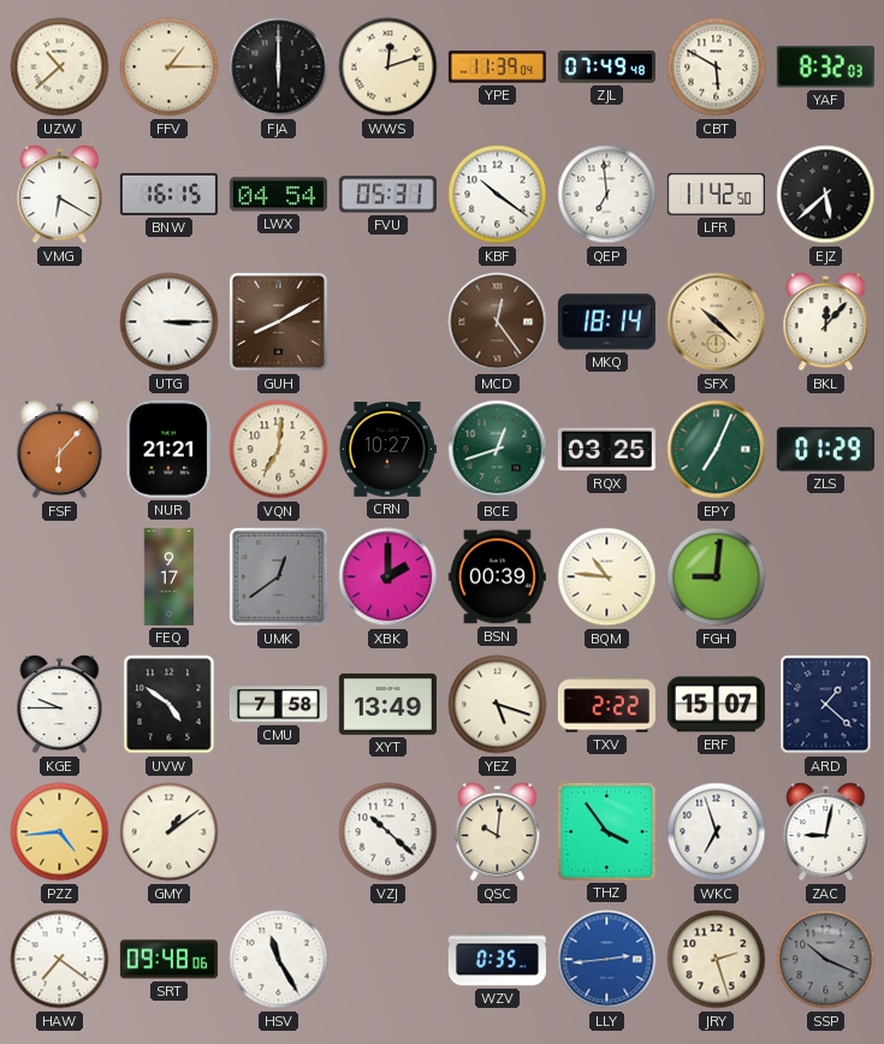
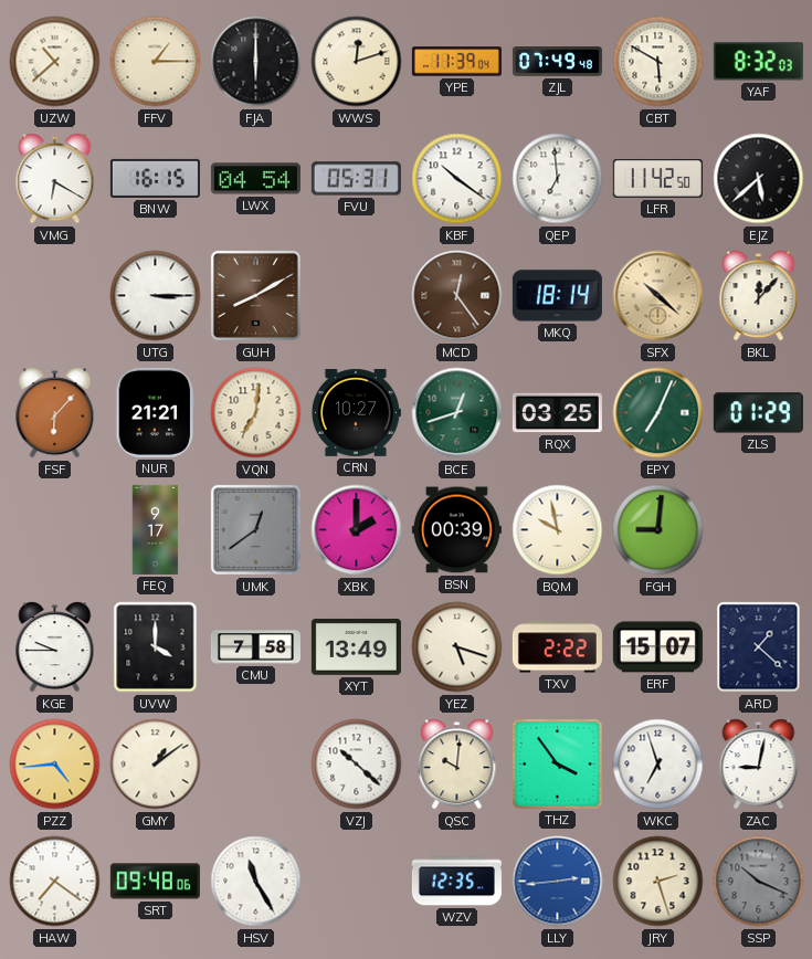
BQM: 10:46 -> 9:58 (558, 530)
UVW: 4:51 -> 4:00 (156, 647)
WZV: 0:35 -> 12:35 (456, 882)
